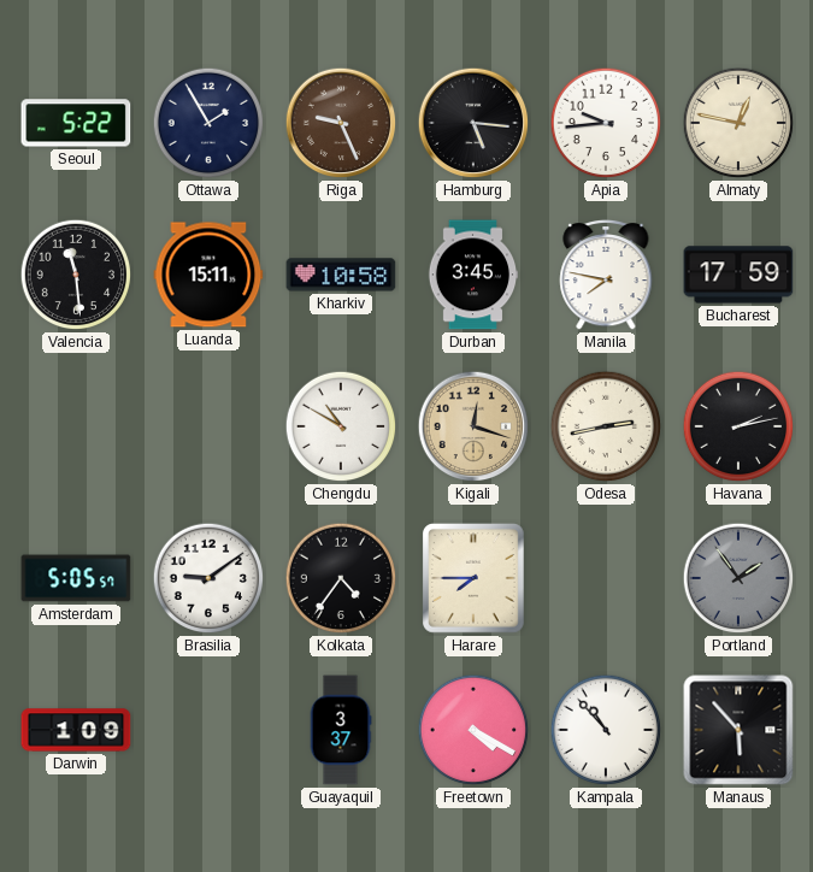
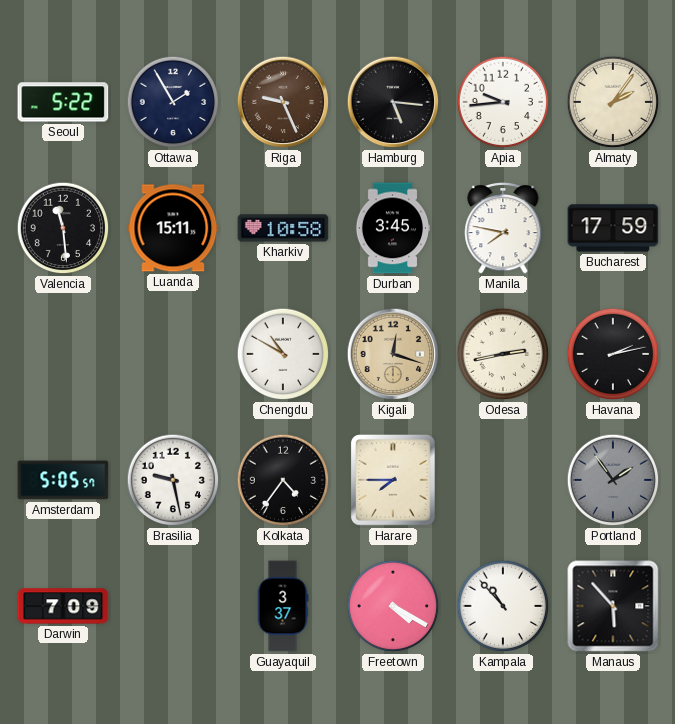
Almaty: 12:47 -> 2:06 (613, 102)
Brasilia: 9:09 -> 9:28 (173, 480)
Darwin: 1:09 -> 7:09 (63, 606)
